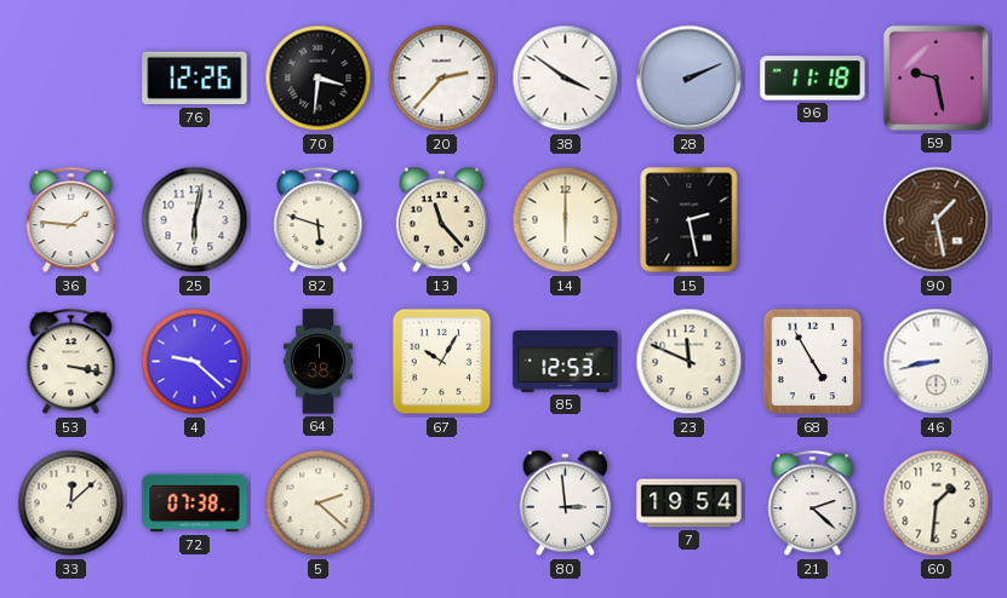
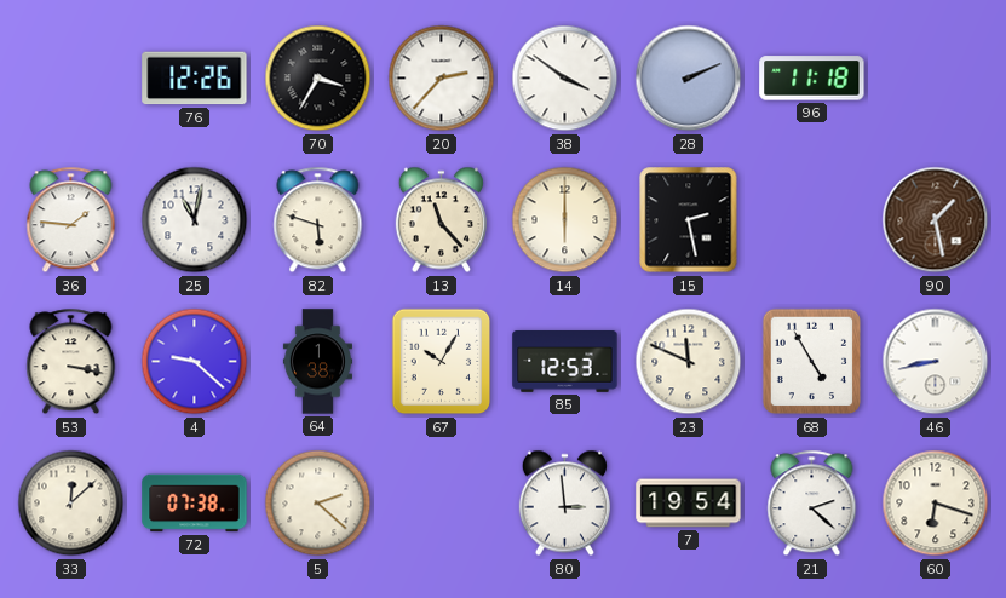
70: 3:31 -> 3:35 (318, 79)
59: 9:28 -> none (936, 77)
25: 6:02 -> 11:02 (195, 220)
60: 1:31 -> 6:18 (936, 504)
